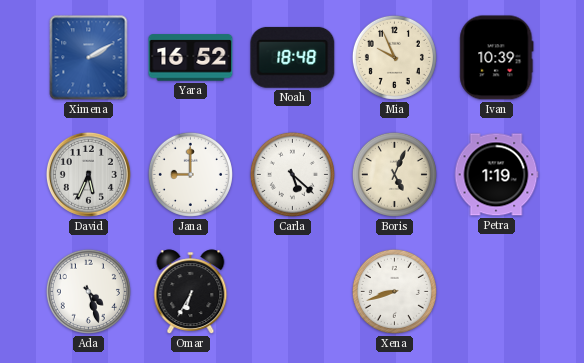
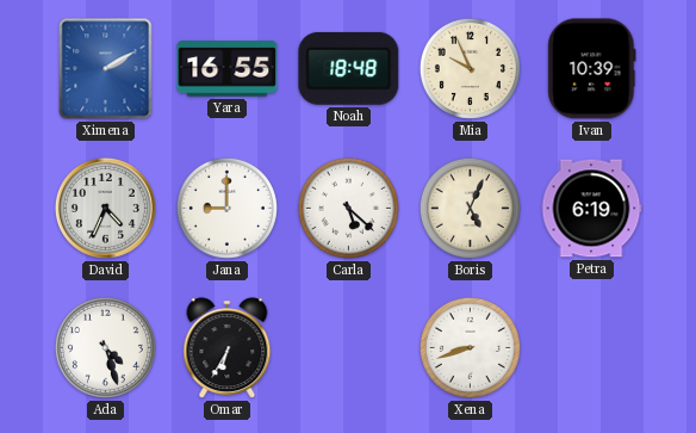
Yara: 16:52 -> 16:55 (228, 69)
David: 5:34 -> 4:34 (105, 208)
Petra: 1:19 -> 6:19 (591, 209)
